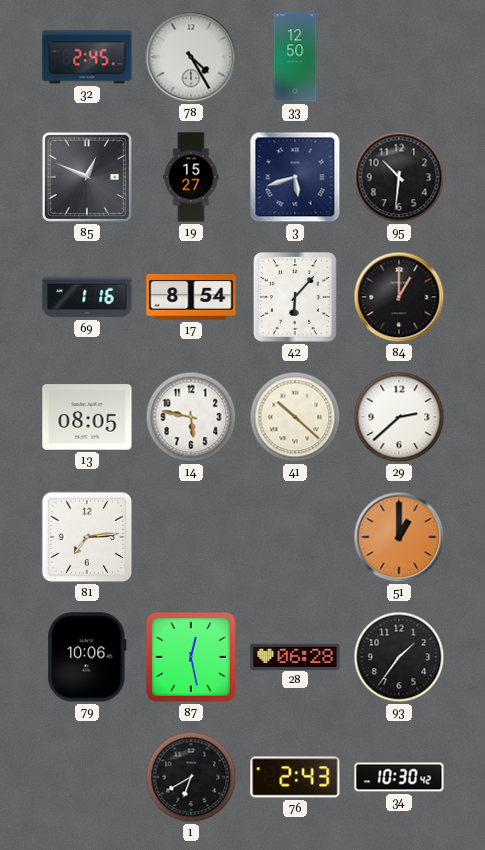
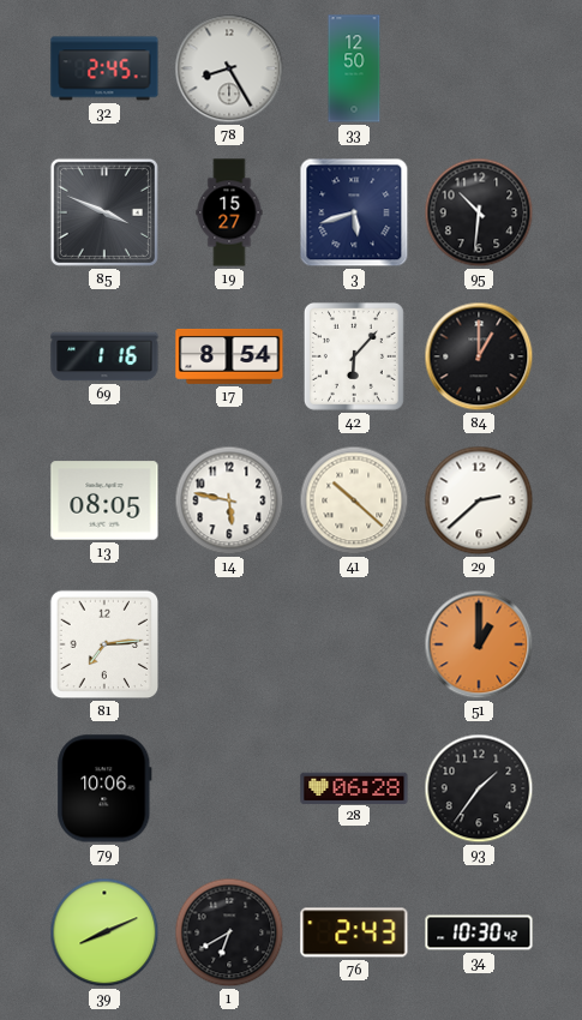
78: 4:25 -> 8:25 (229, 68)
85: 12:49 -> 3:49 (104, 212)
87: 12:28 -> none (191, 657)
39: none -> 8:11 (104, 932)
